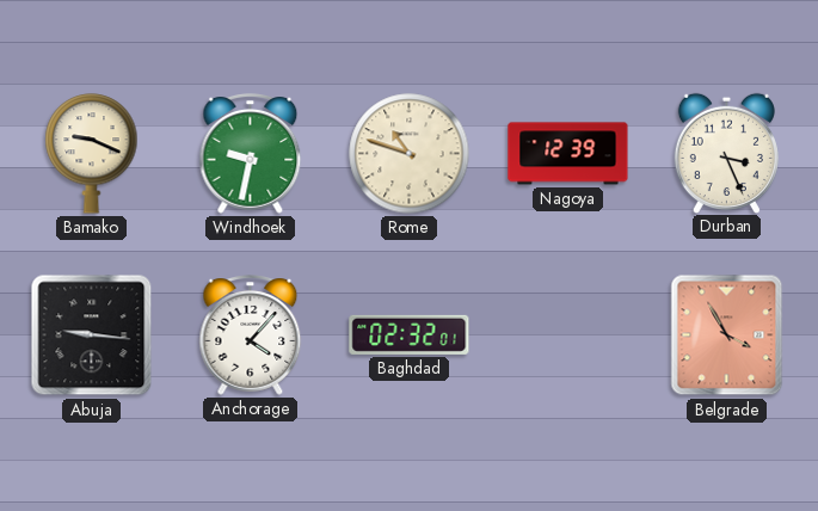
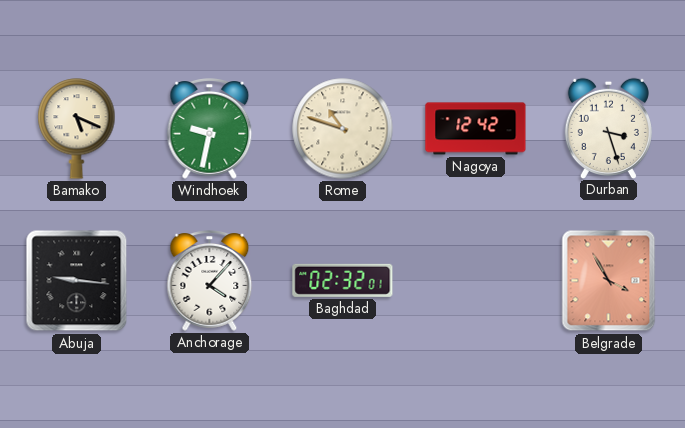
Bamako: 9:19 -> 5:19 (77, 129)
Nagoya: 12:39 -> 12:42 (476, 129)
Durban: 3:26 -> 3:27 (608, 128)
